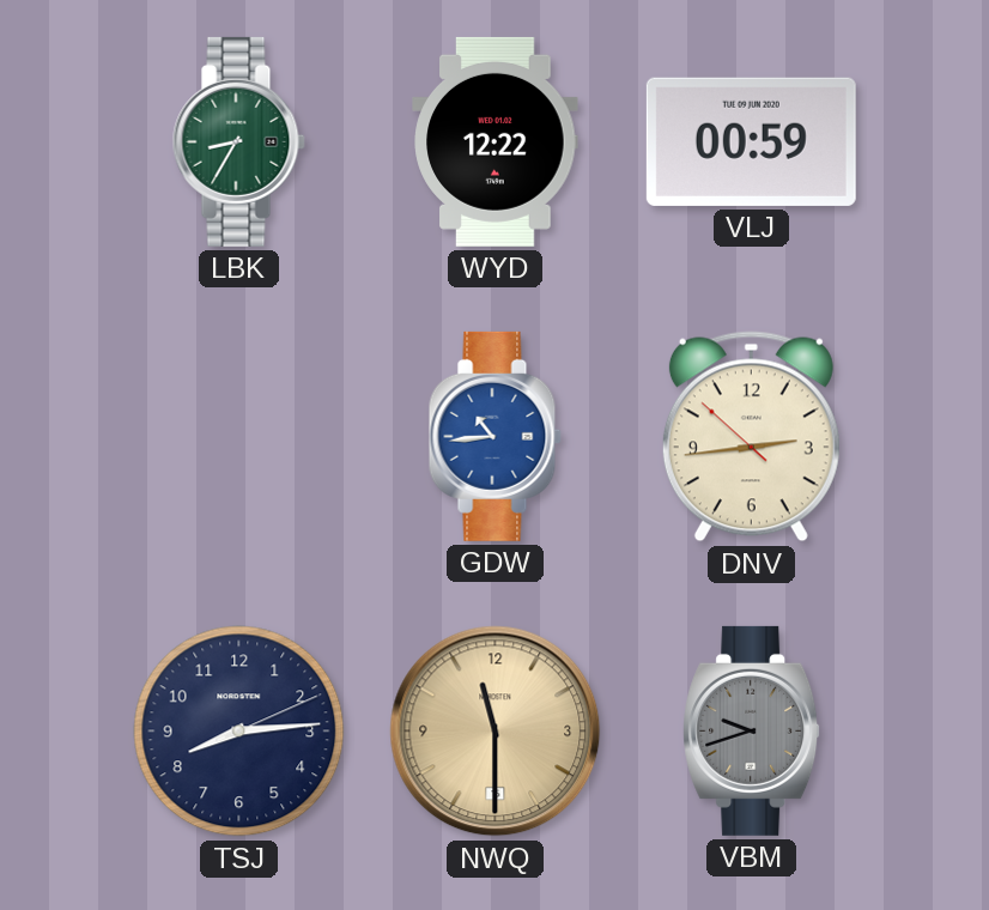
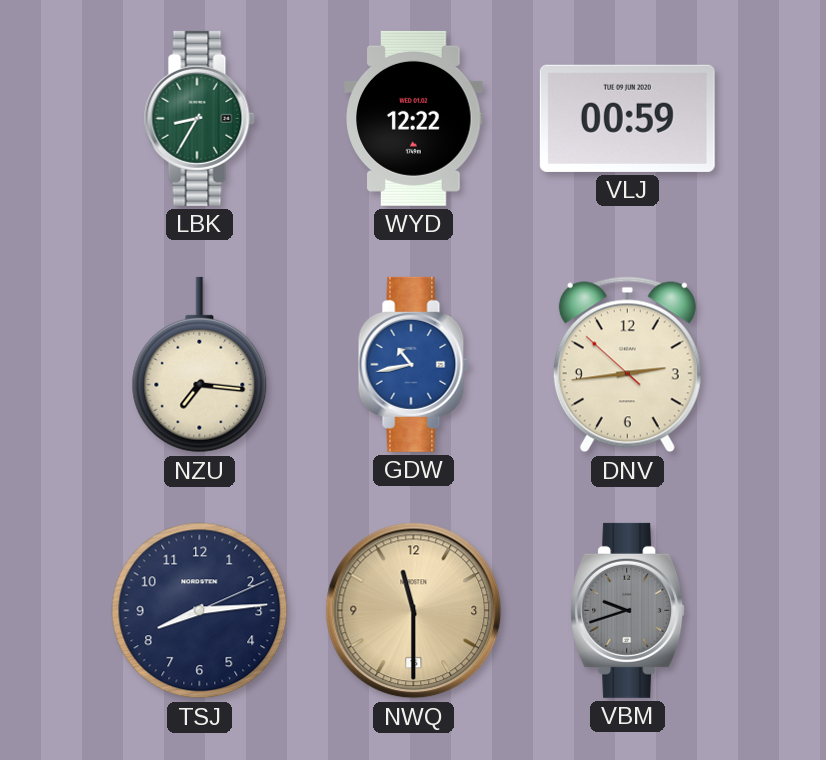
NZU: none -> 7:16 (200, 365)
GDW: 10:44 -> 10:43 (413, 364)
